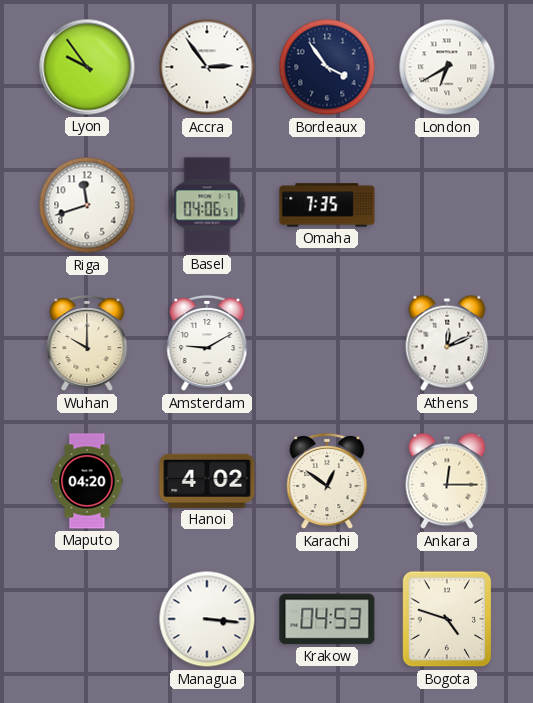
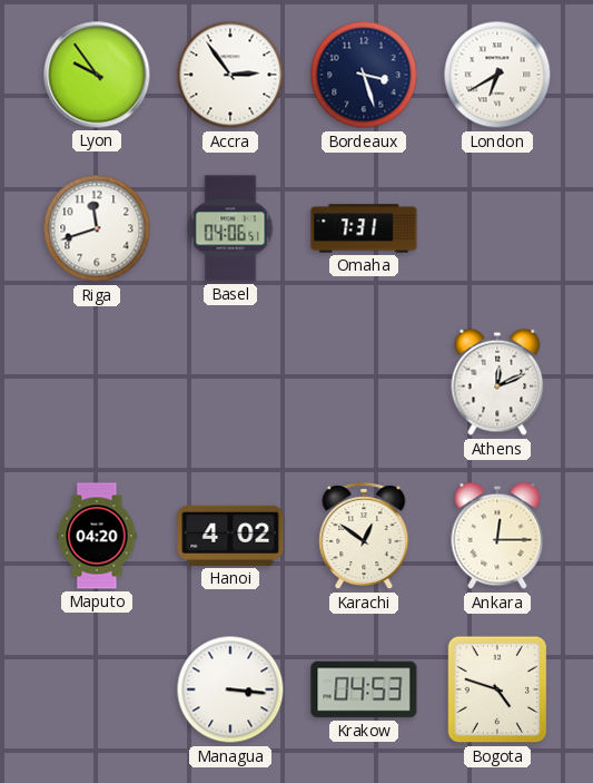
Bordeaux: 3:54 -> 3:27 (364, 75)
Omaha: 7:35 -> 7:31 (364, 228)
Wuhan: 10:00 -> none (87, 343)
Amsterdam: 9:10 -> none (207, 343)
